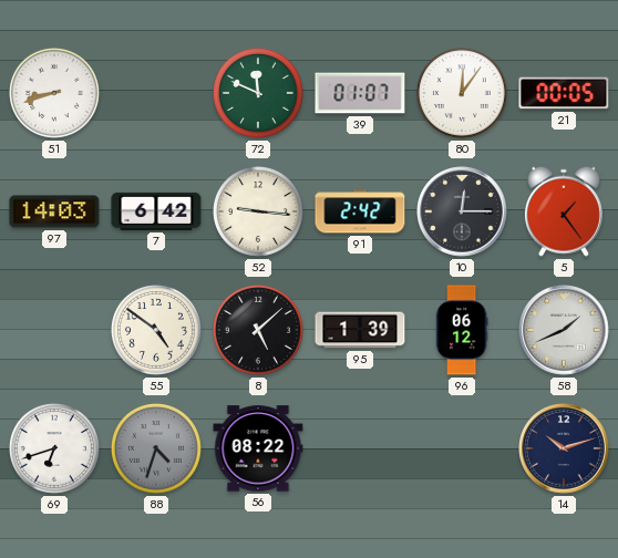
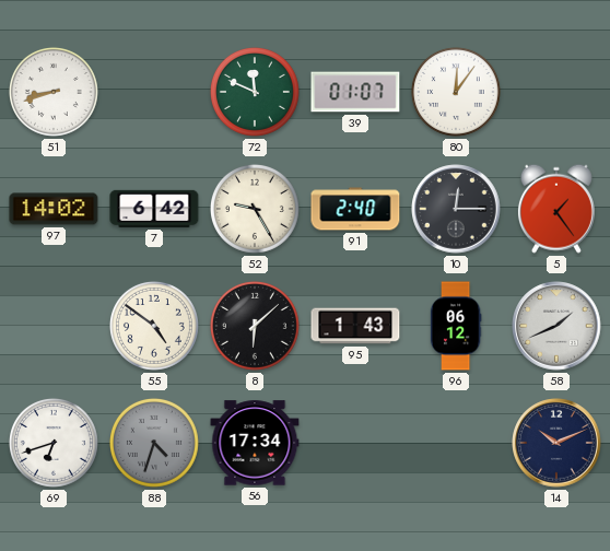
21: 00:05 -> none (564, 93)
97: 14:03 -> 14:02 (54, 209)
52: 9:16 -> 9:25 (255, 209)
91: 2:42 -> 2:40 (355, 209)
8: 5:08 -> 6:08 (255, 326)
95: 1:39 -> 1:43 (355, 326)
56: 08:22 -> 17:34 (255, 443)
14: 10:12 -> 10:11 (556, 443)
